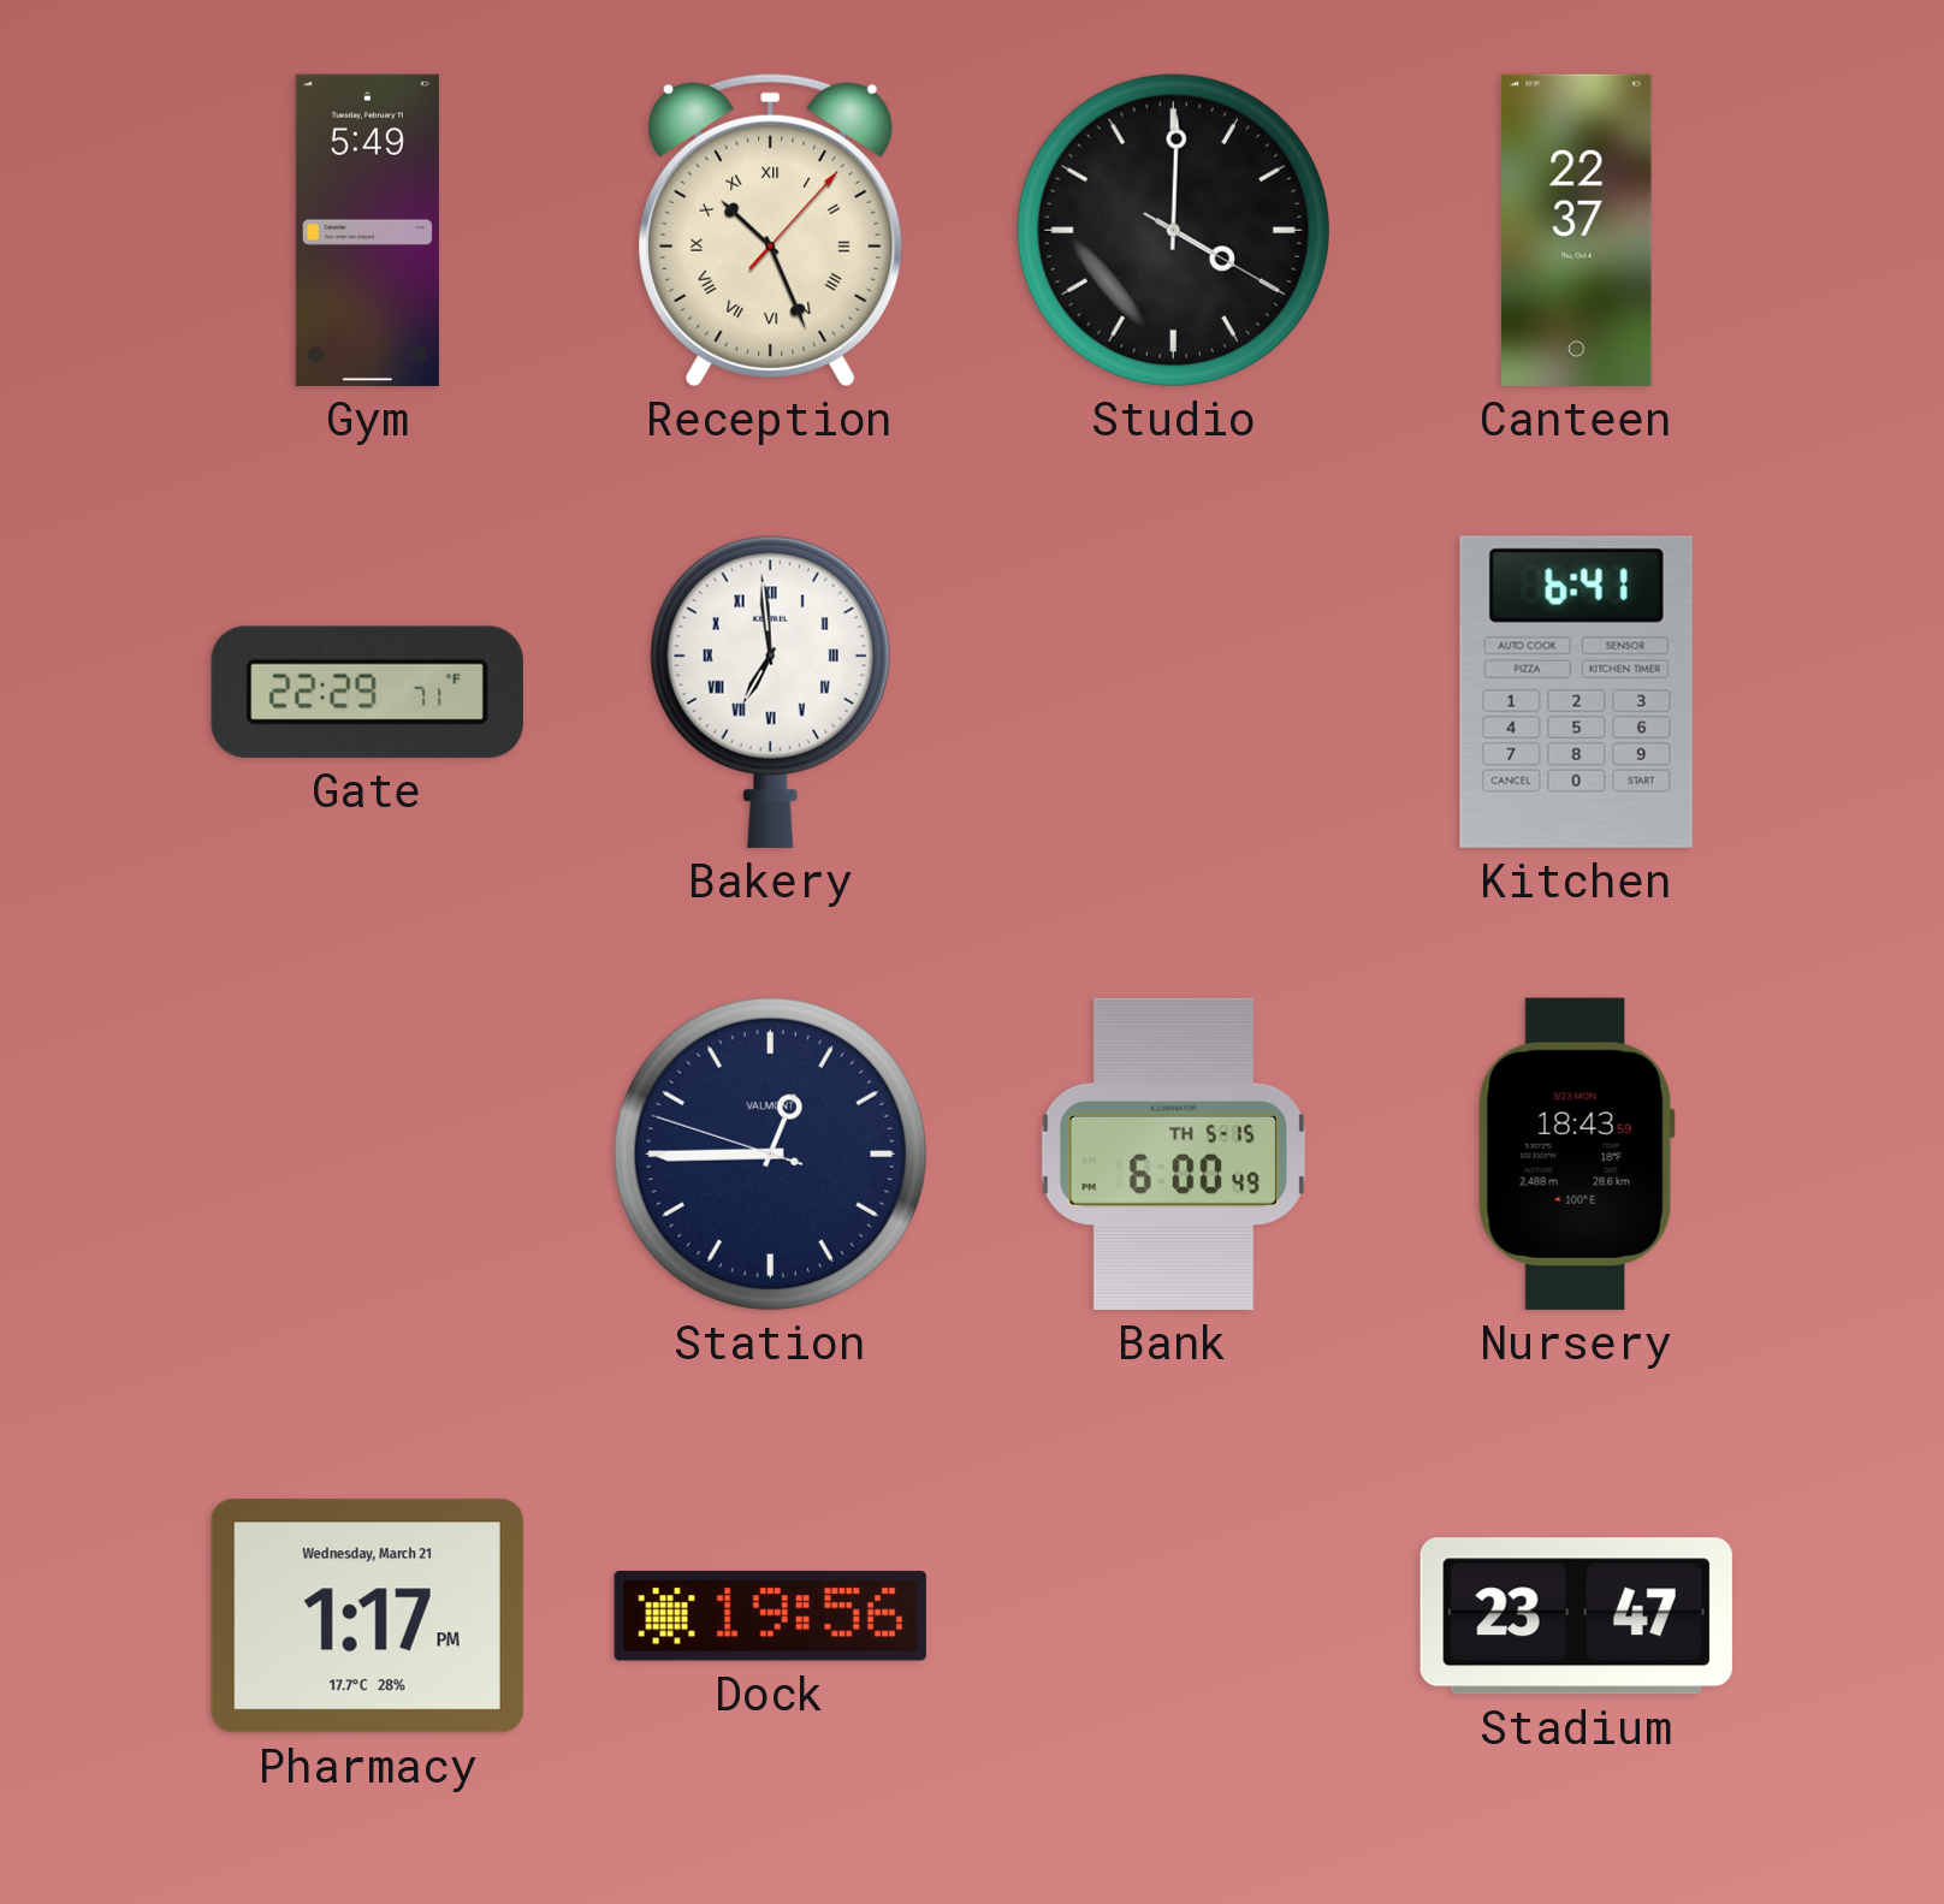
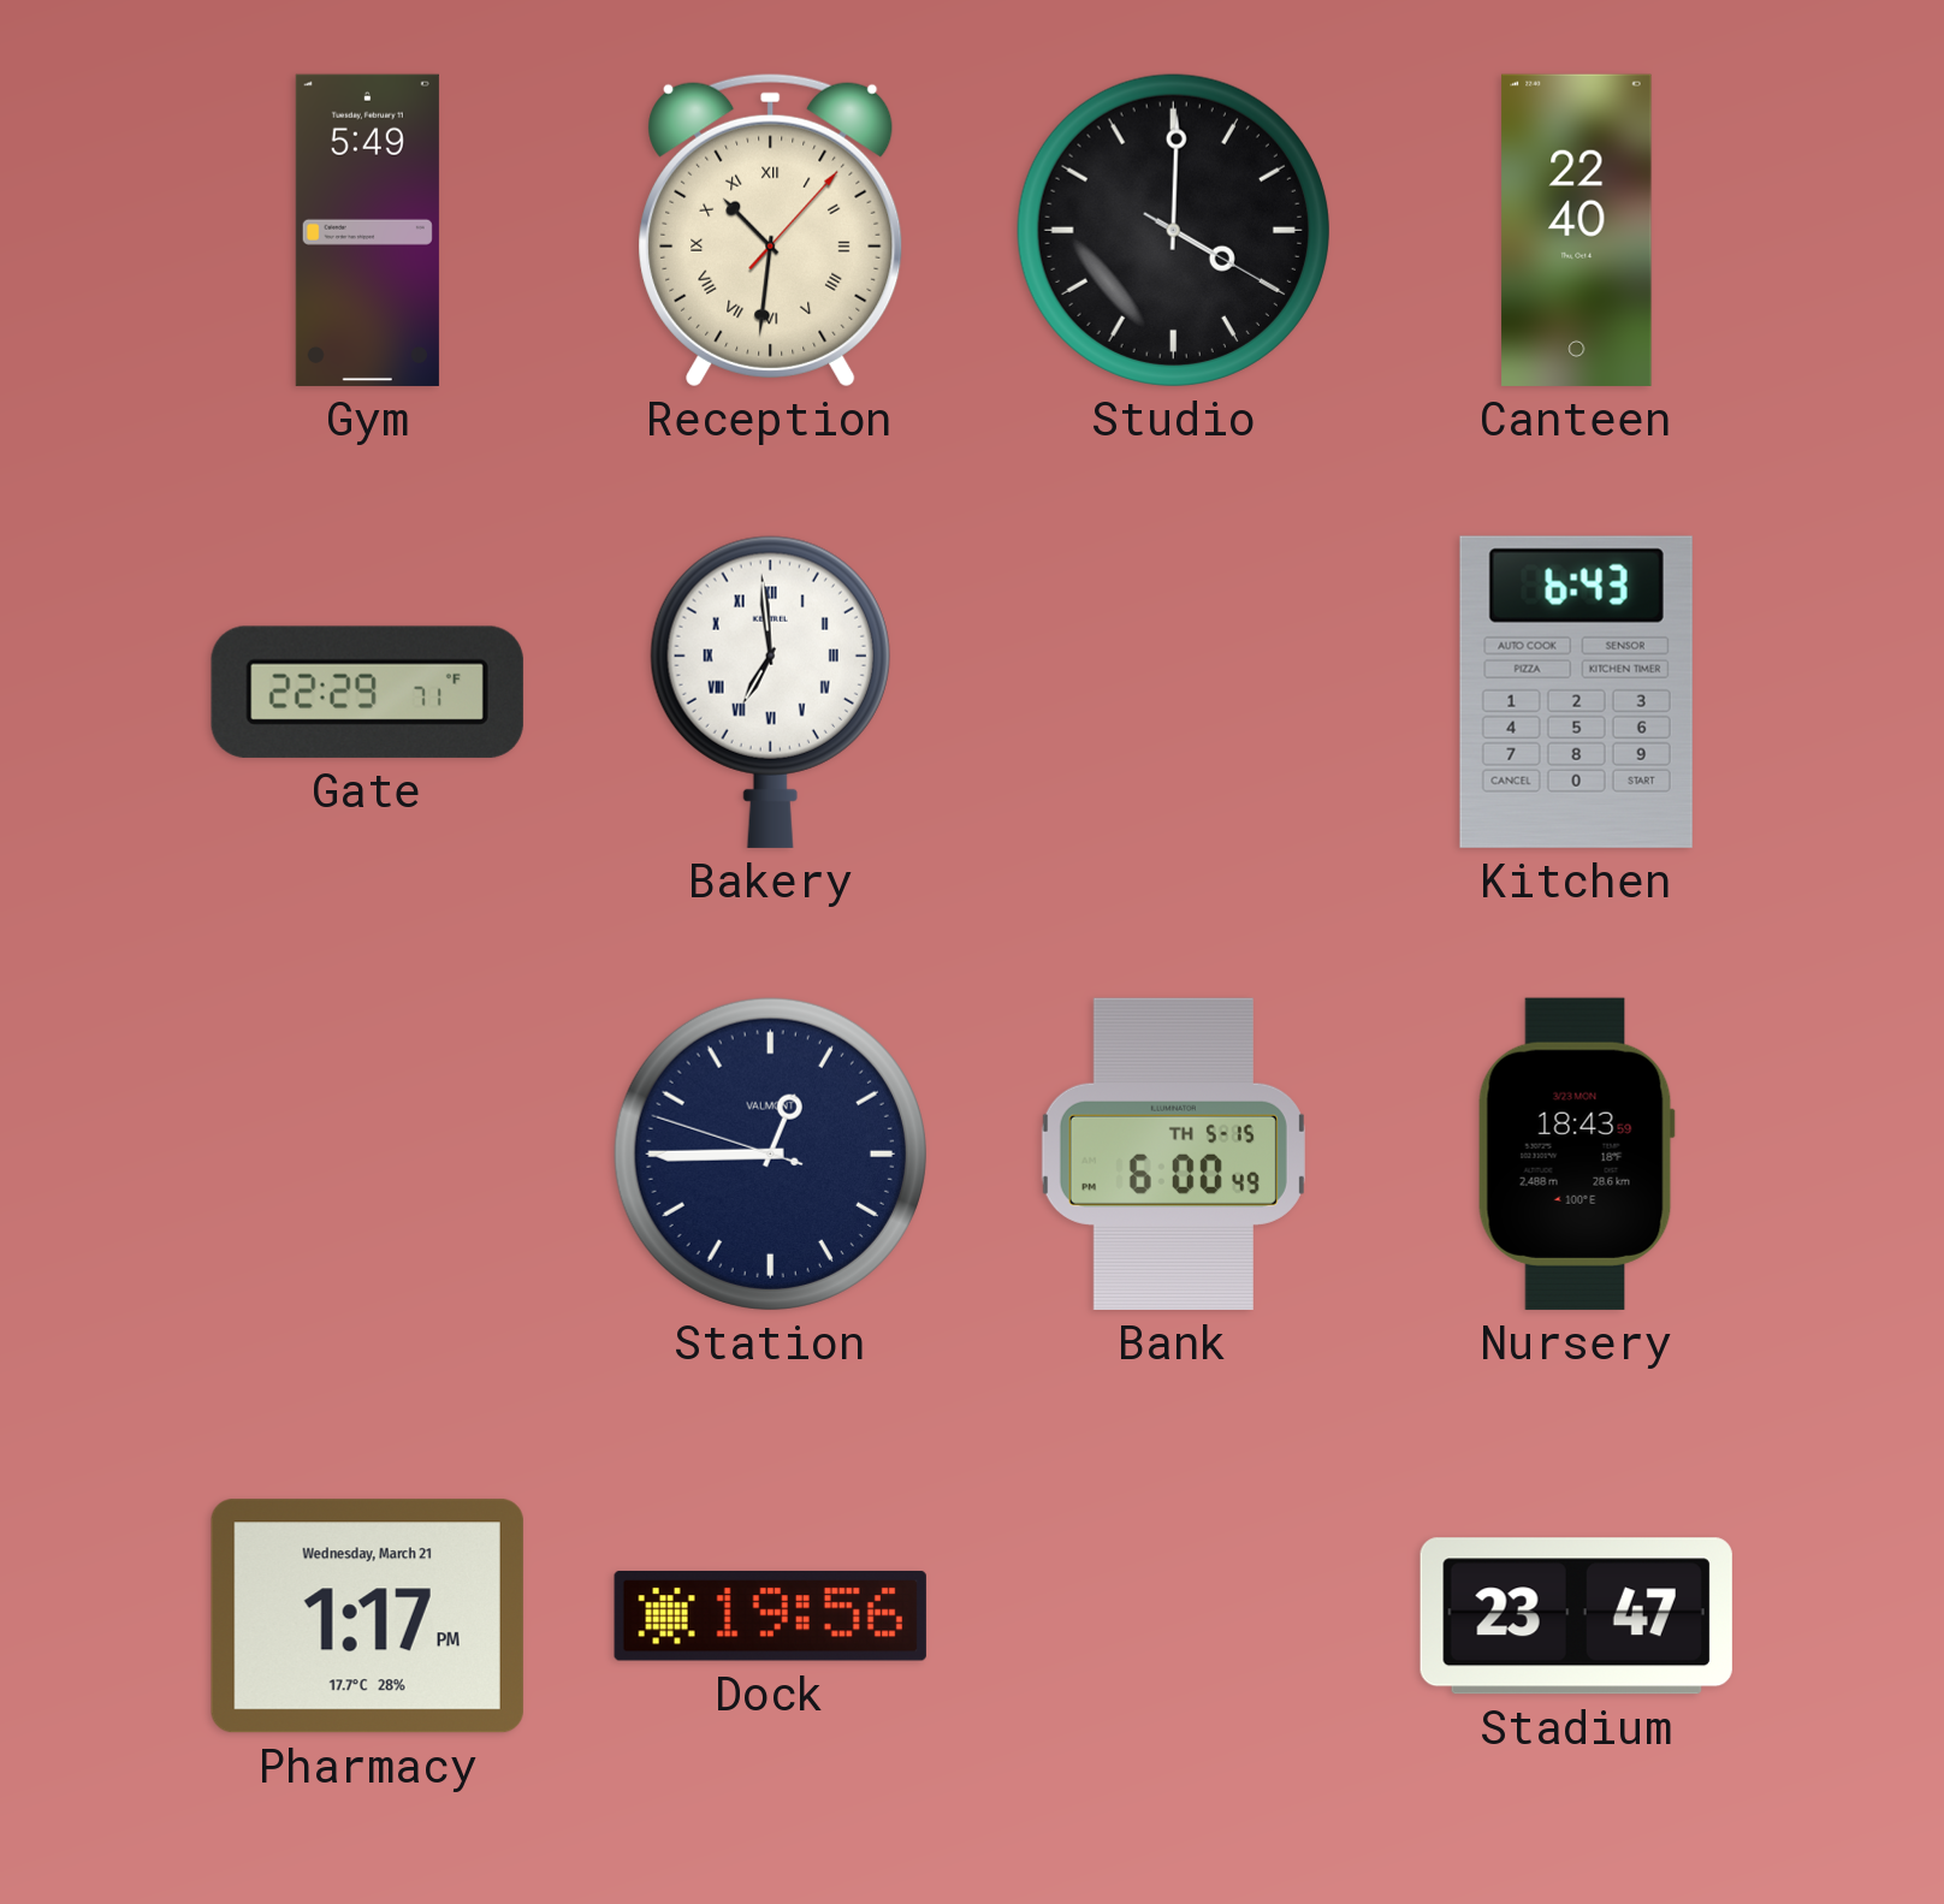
Reception: 10:26 -> 10:31 (771, 230)
Canteen: 22:37 -> 22:40 (1577, 230)
Kitchen: 6:41 -> 6:43 (1576, 692)
